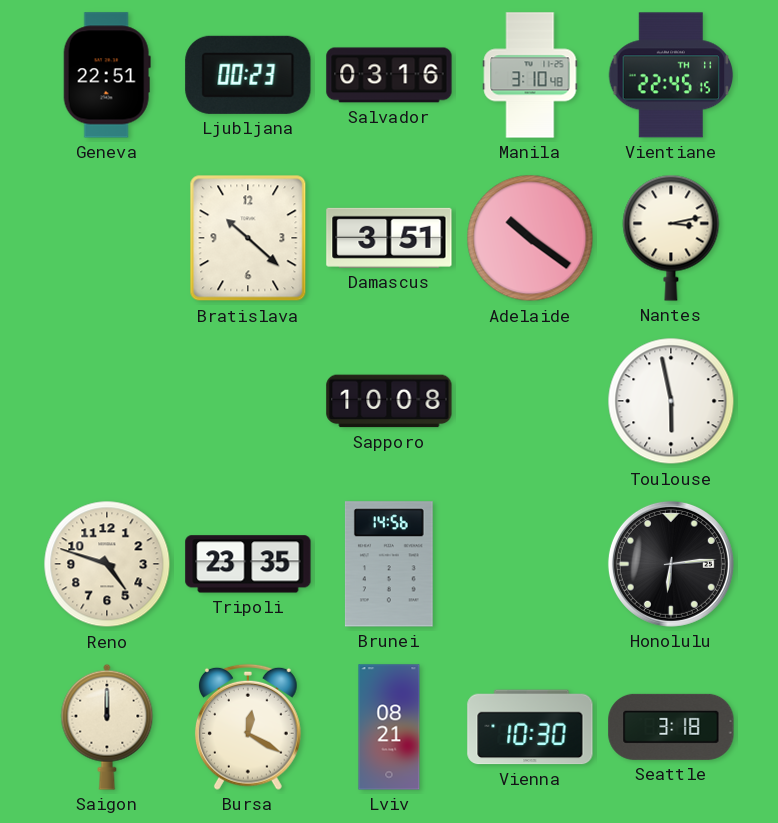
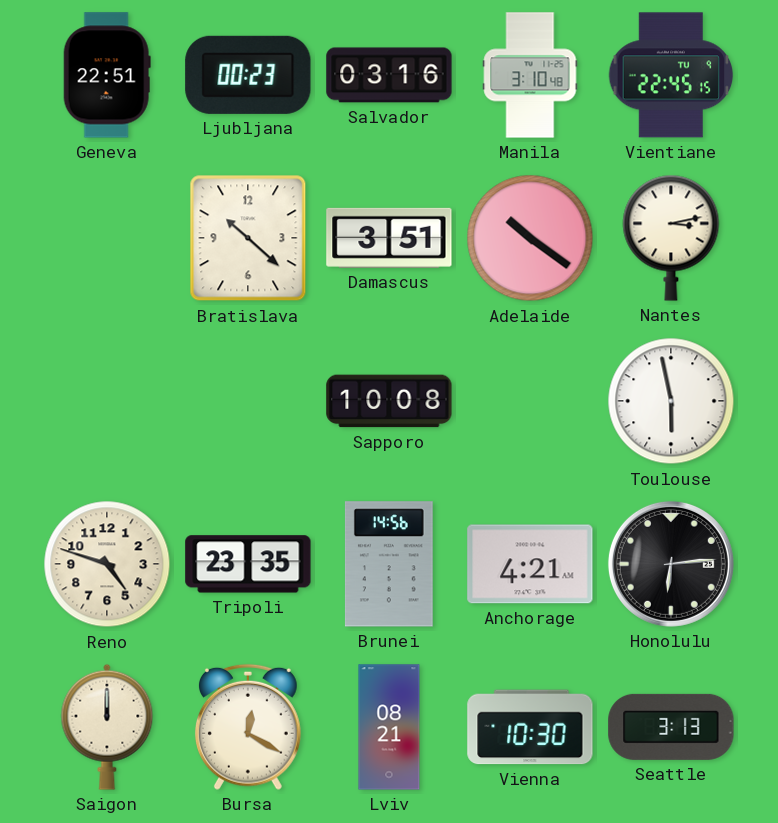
Vientiane date: TH 11 -> TU 9 (671, 75)
Anchorage: none -> 4:21 (530, 564)
Seattle: 3:18 -> 3:13 (671, 727)
